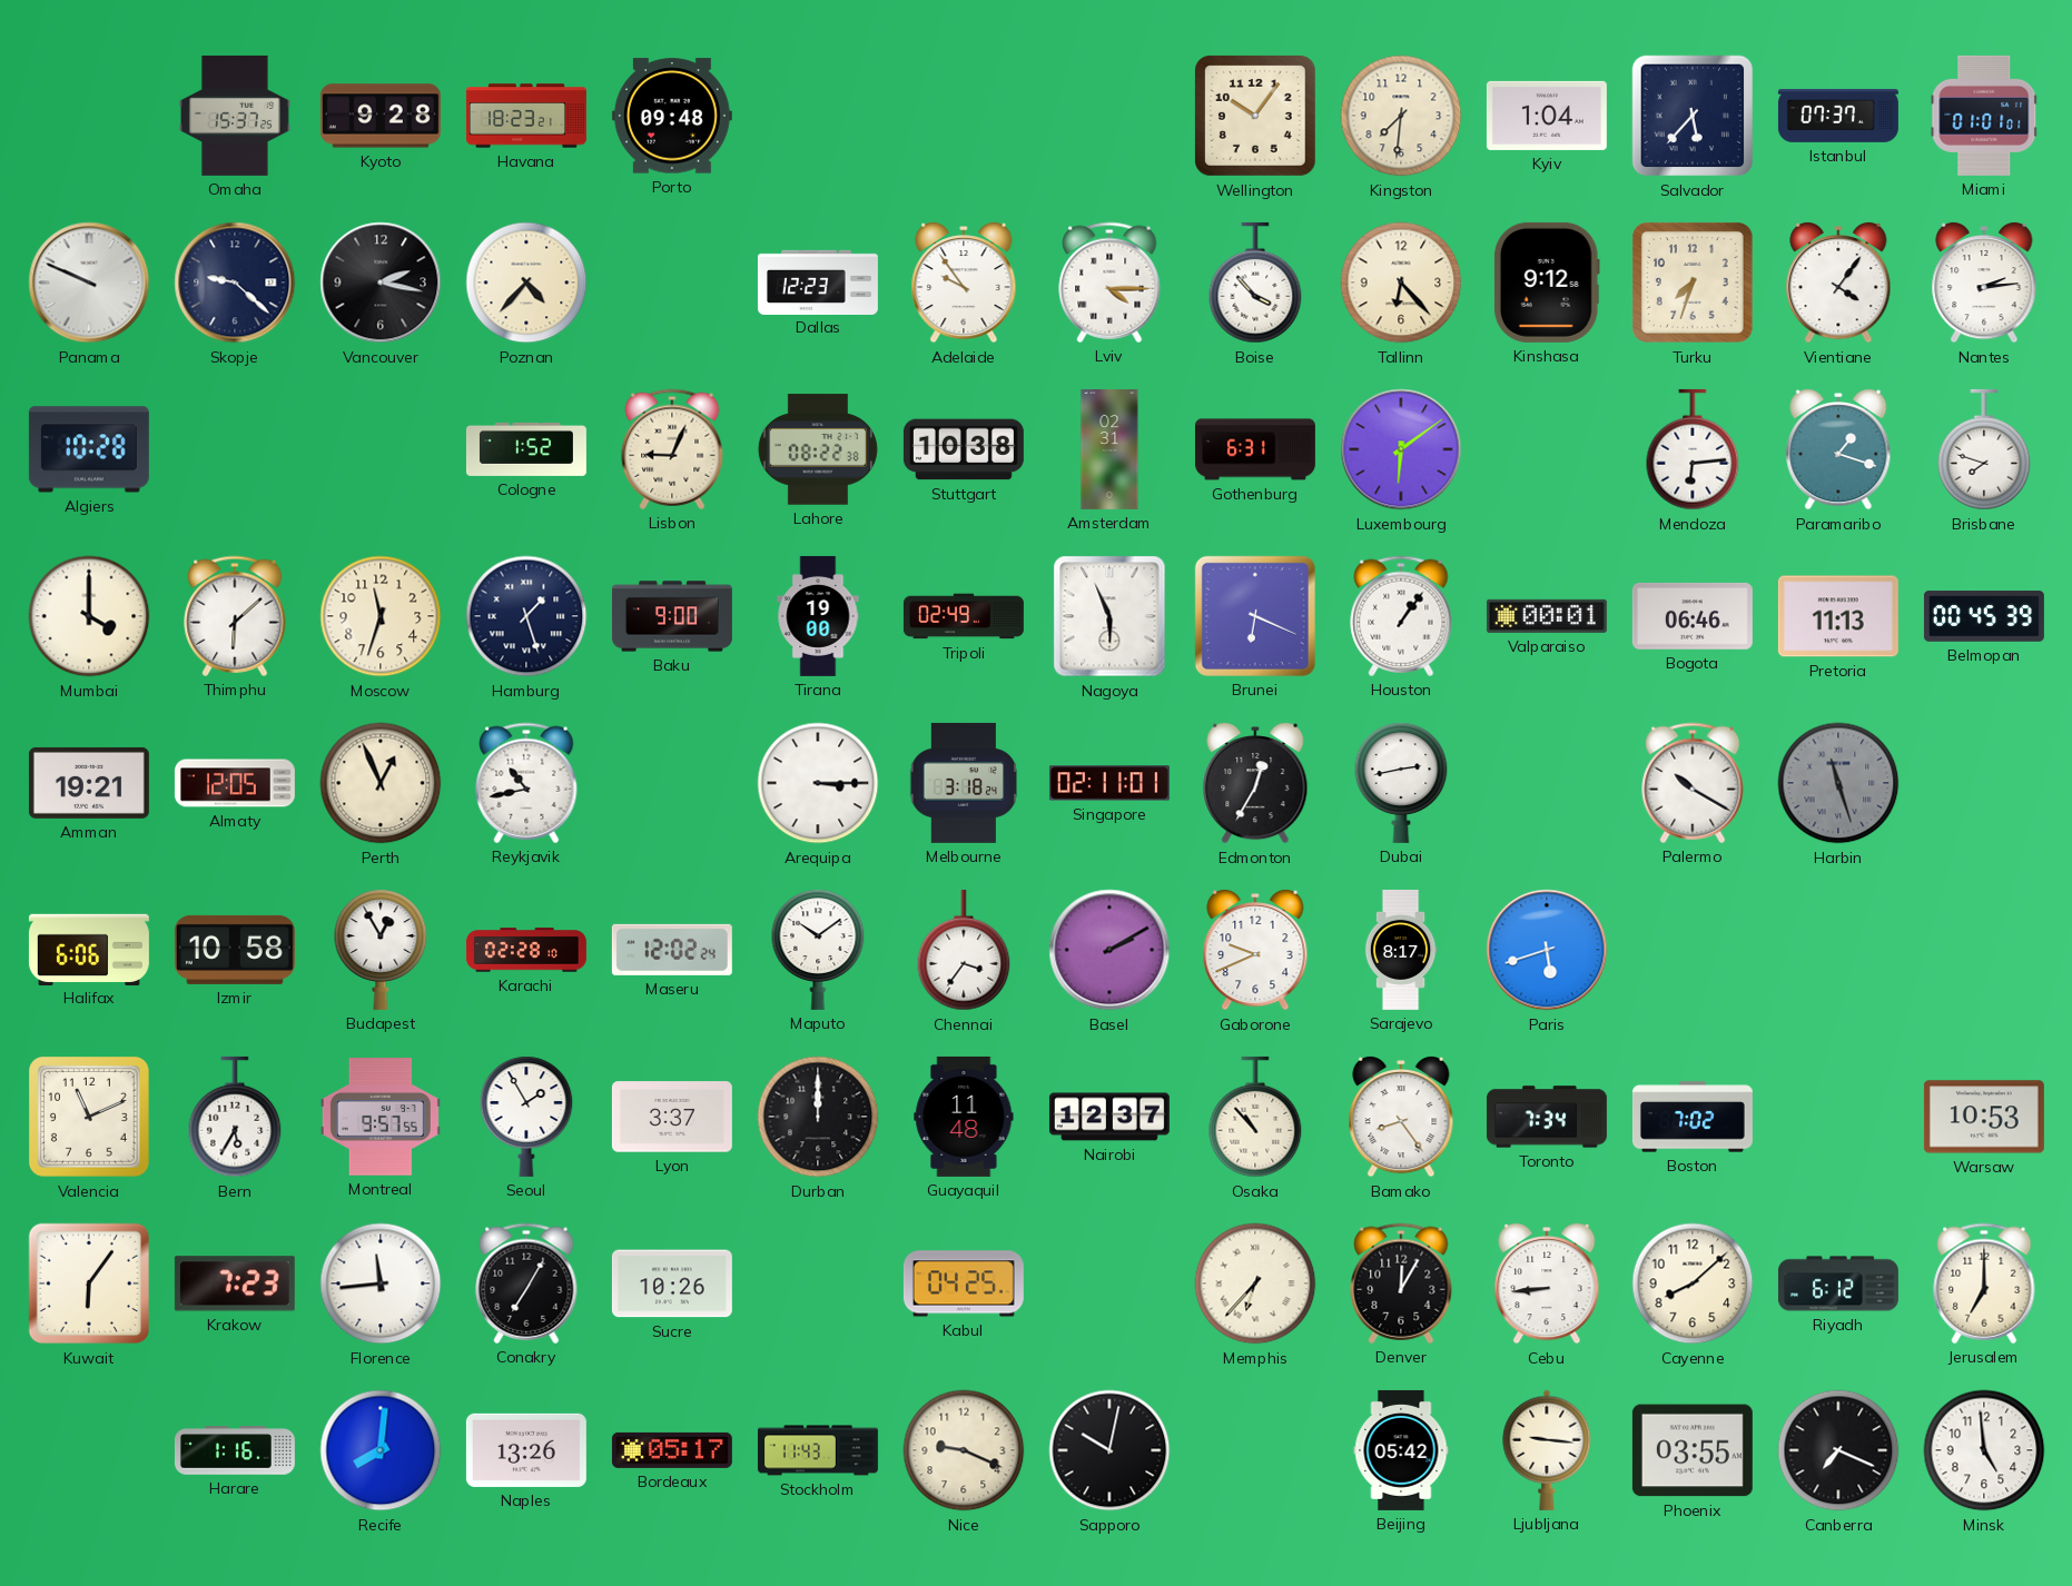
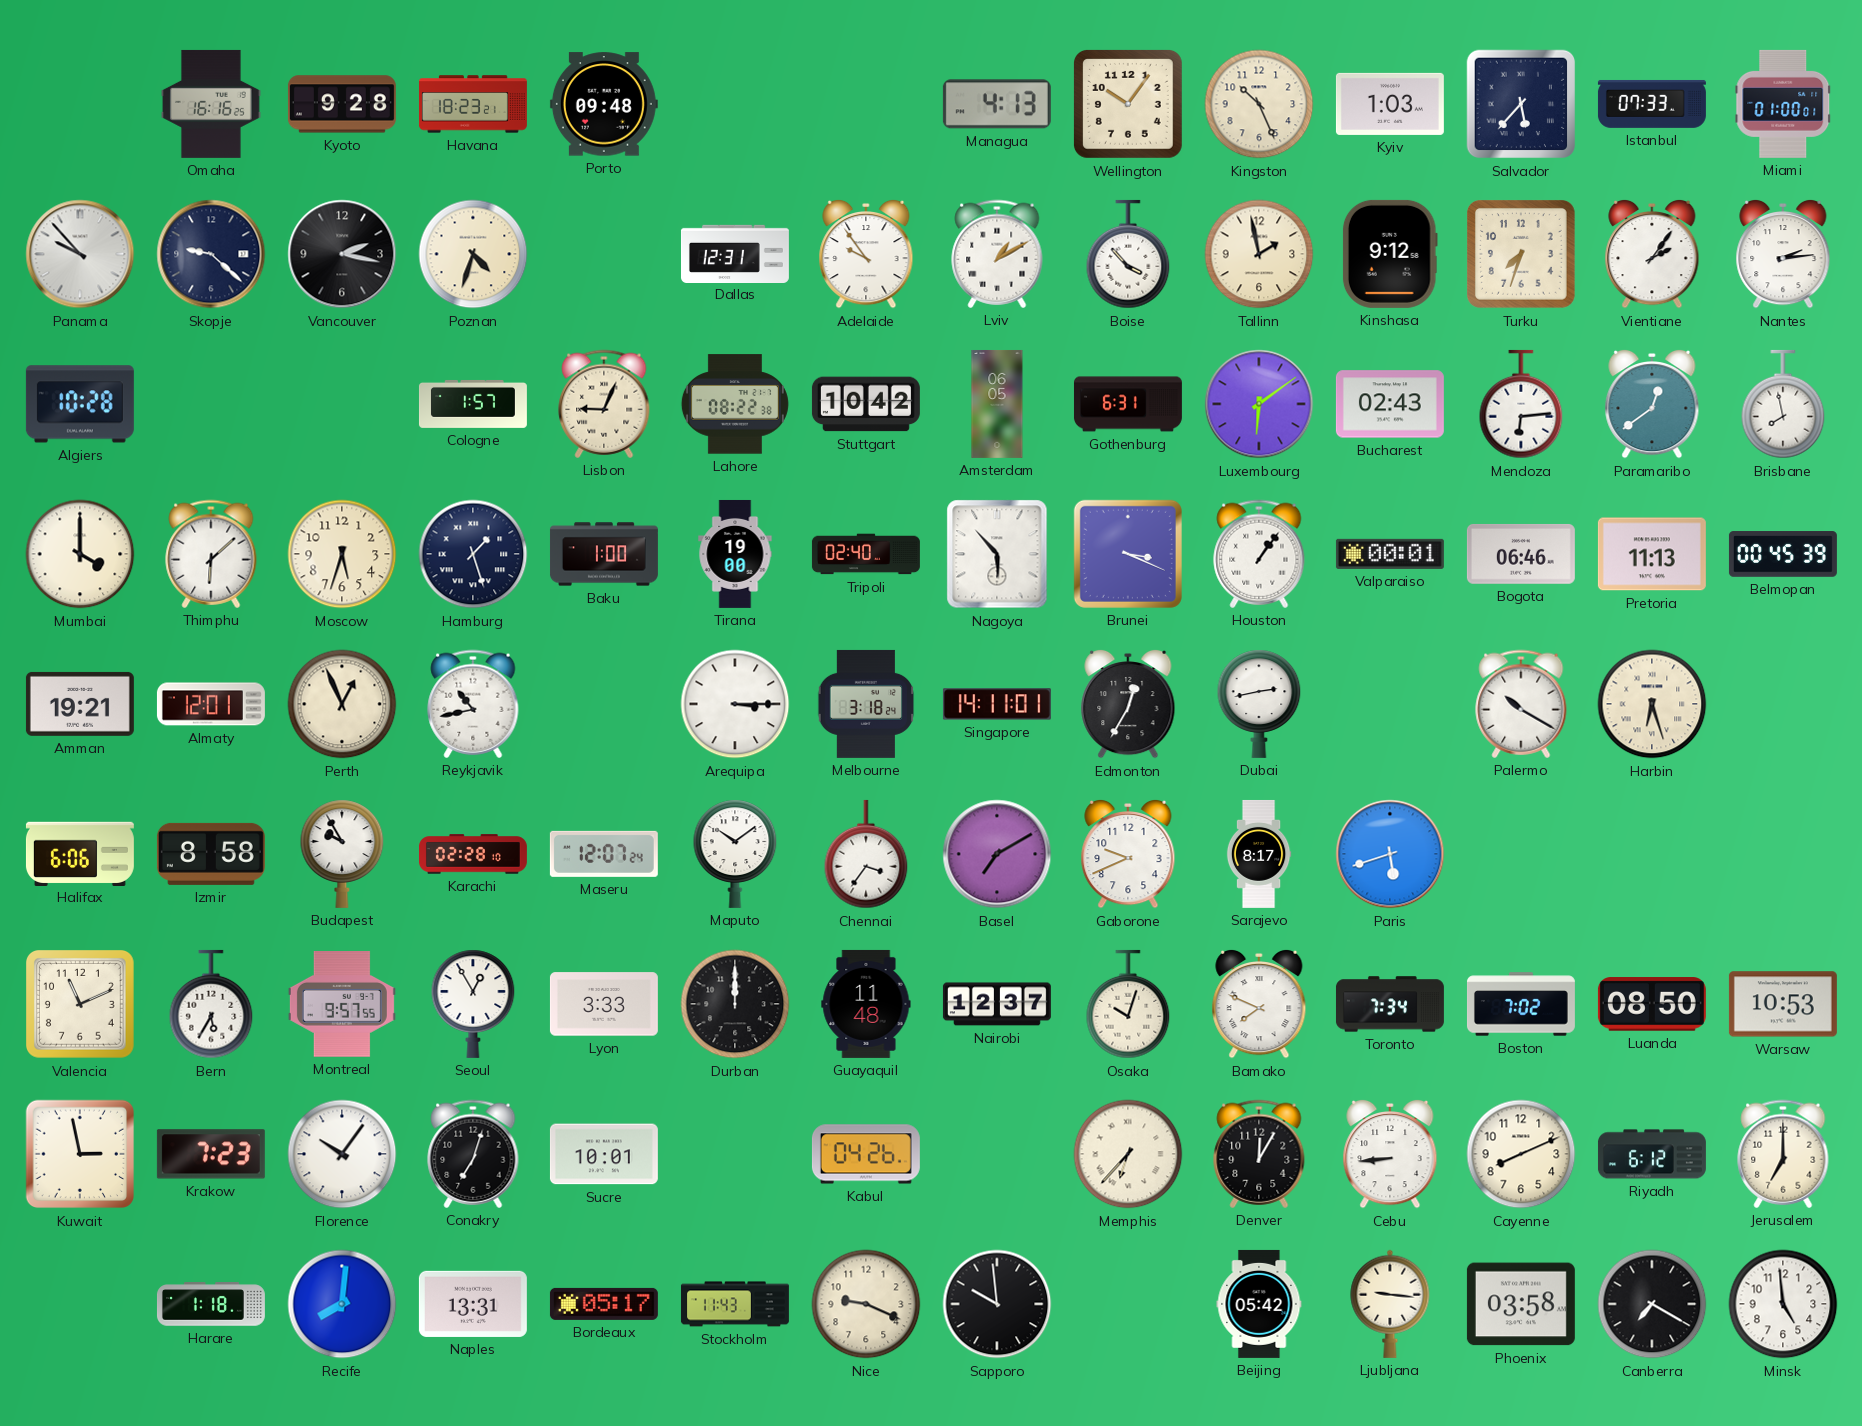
Omaha: 15:37 -> 16:16 (211, 104)
Managua: none -> 4:13 (997, 104)
Kingston: 7:31 -> 10:26 (1259, 104)
Kyiv: 1:04 -> 1:03 (1390, 104)
Istanbul: 07:37 -> 07:33 (1652, 104)
Miami: 01:01 -> 01:00 (1783, 104)
Panama: 9:49 -> 9:53 (80, 254)
Poznan: 4:37 -> 4:33 (473, 254)
Dallas: 12:23 -> 12:31 (735, 253)
Lviv: 4:15 -> 1:10 (997, 254)
Tallinn: 6:23 -> 1:58 (1259, 254)
Vientiane: 4:06 -> 2:06 (1652, 254)
Cologne: 1:52 -> 1:57 (473, 404)
Stuttgart: 10:38 -> 10:42 (866, 404)
Amsterdam: 02:31 -> 06:05 (997, 404)
Bucharest: none -> 02:43 (1390, 404)
Paramaribo: 1:18 -> 12:39 (1652, 404)
Brisbane: 7:48 -> 7:58 (1783, 404)
Moscow: 11:33 -> 5:33 (342, 554)
Baku: 9:00 -> 1:00 (604, 554)
Tripoli: 02:49 -> 02:40 (866, 554)
Nagoya: 5:56 -> 5:53 (997, 554)
Brunei: 6:19 -> 3:19 (1128, 554)
Almaty: 12:05 -> 12:01 (211, 704)
Singapore: 02:11 -> 14:11 (997, 704)
Harbin: 11:27 -> 6:27 (1652, 704)
Harbin dial: grey -> cream (1652, 704)
Izmir: 10:58 -> 8:58 (211, 854)
Budapest: 12:55 -> 9:55 (342, 854)
Maseru: 12:02 -> 12:07 (604, 854)
Basel: 2:10 -> 7:10 (997, 854)
Seoul: 1:55 -> 12:55 (473, 1004)
Lyon: 3:37 -> 3:33 (604, 1004)
Osaka: 10:53 -> 10:03 (1128, 1004)
Bamako: 8:24 -> 7:49 (1259, 1004)
Luanda: none -> 08:50 (1652, 1004)
Kuwait: 6:06 -> 2:58 (80, 1154)
Florence: 11:44 -> 10:06 (342, 1154)
Conakry: 7:05 -> 7:03 (473, 1154)
Sucre: 10:26 -> 10:01 (604, 1154)
Kabul: 04:25 -> 04:26 (866, 1154)
Cayenne: 8:08 -> 8:11 (1521, 1154)
Harare: 1:16 -> 1:18 (211, 1304)
Naples: 13:26 -> 13:31 (473, 1304)
Sapporo: 10:02 -> 9:59 (997, 1304)
Phoenix: 03:55 -> 03:58 (1521, 1304)
Canberra: 7:19 -> 7:20 (1652, 1304)
